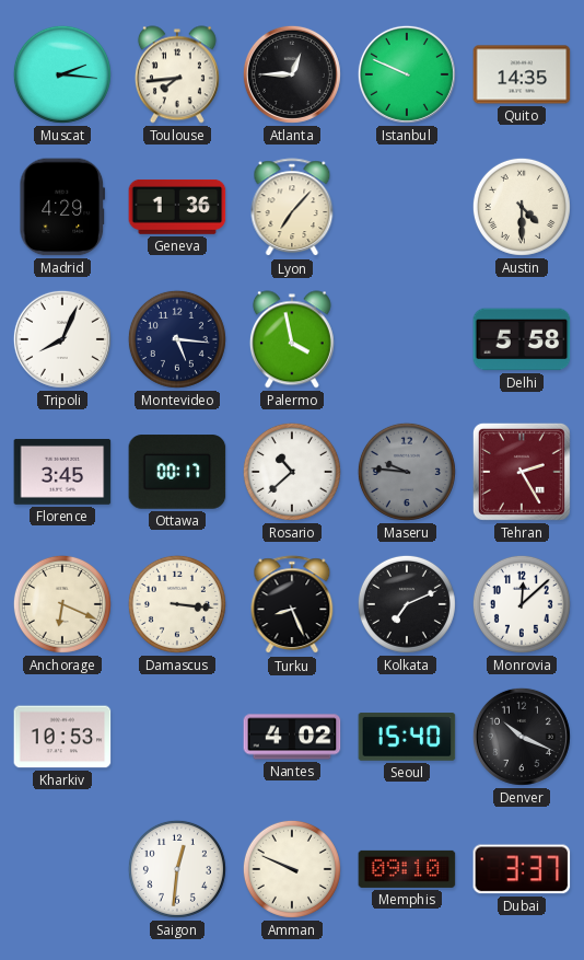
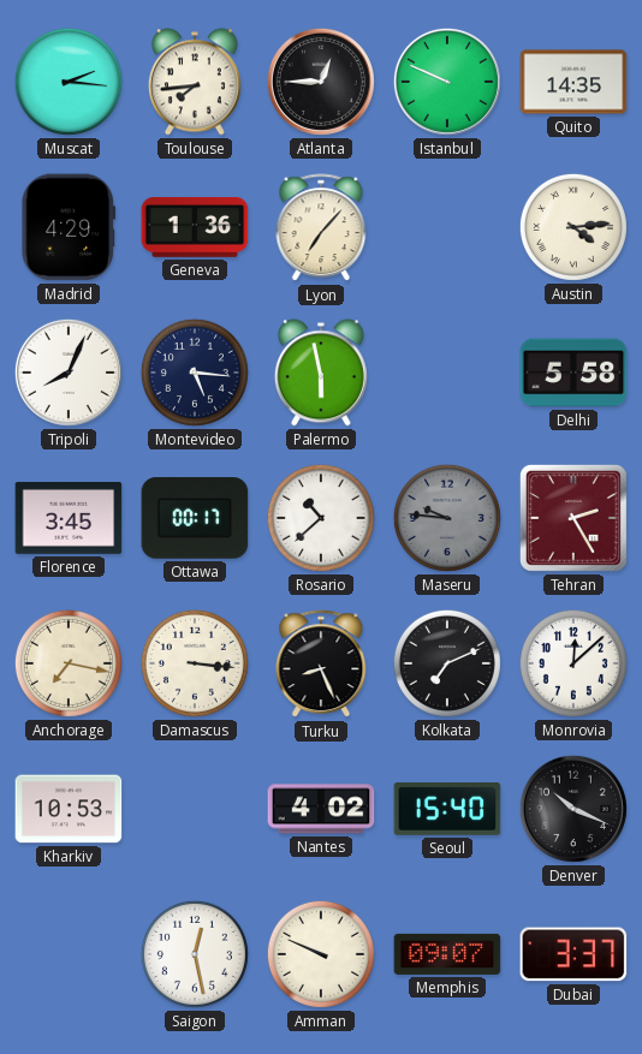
Austin: 4:30 -> 4:14 (573, 227)
Palermo: 3:58 -> 5:58 (321, 373)
Anchorage: 6:19 -> 7:17 (69, 663)
Saigon: 12:31 -> 12:28 (195, 954)
Memphis: 09:10 -> 09:07 (447, 954)
